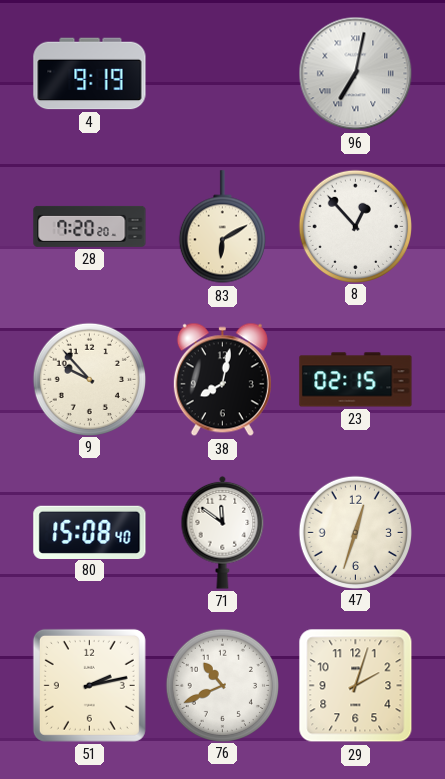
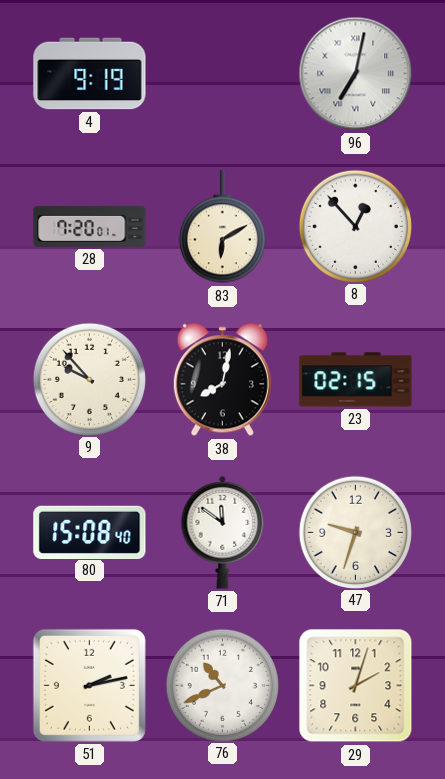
28: 7:20:20 -> 7:20:01 (90, 226)
47: 12:33 -> 9:33 (355, 532)
